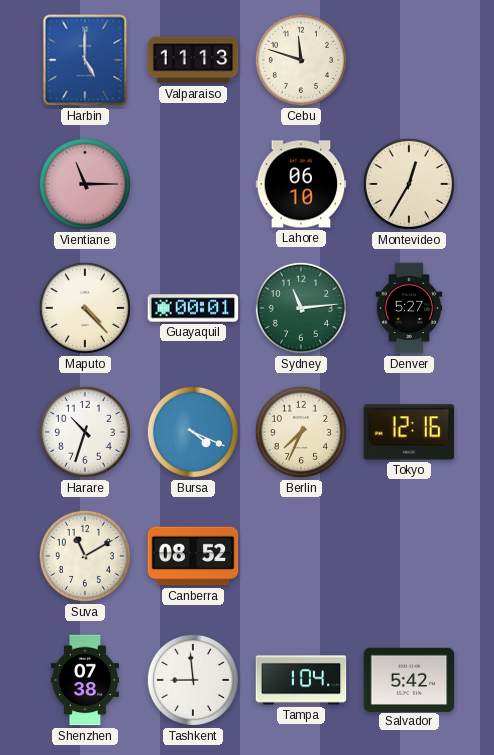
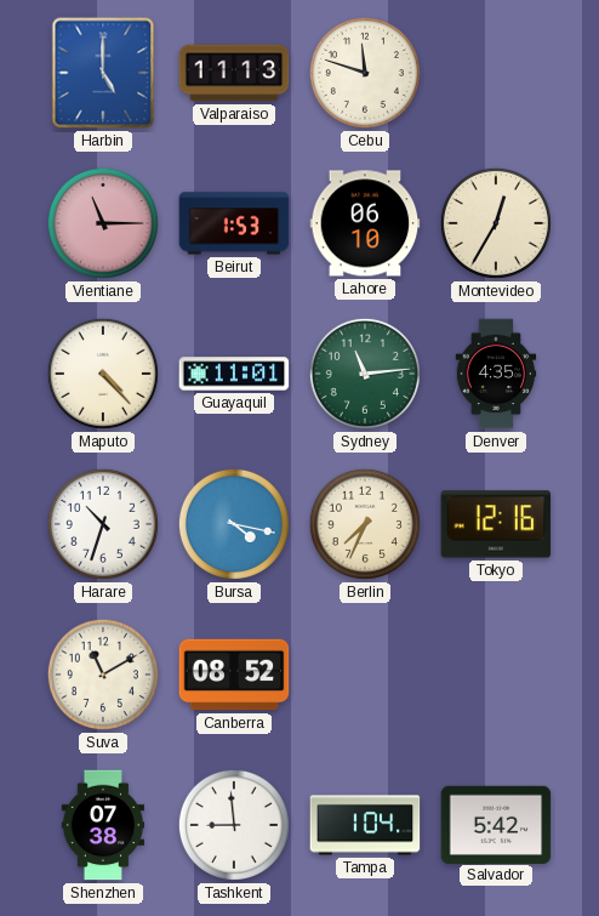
Beirut: none -> 1:53 (234, 223)
Guayaquil: 00:01 -> 11:01 (234, 374)
Denver: 5:27 -> 4:35 (496, 374)
Bursa: 4:19 -> 4:17 (234, 524)
